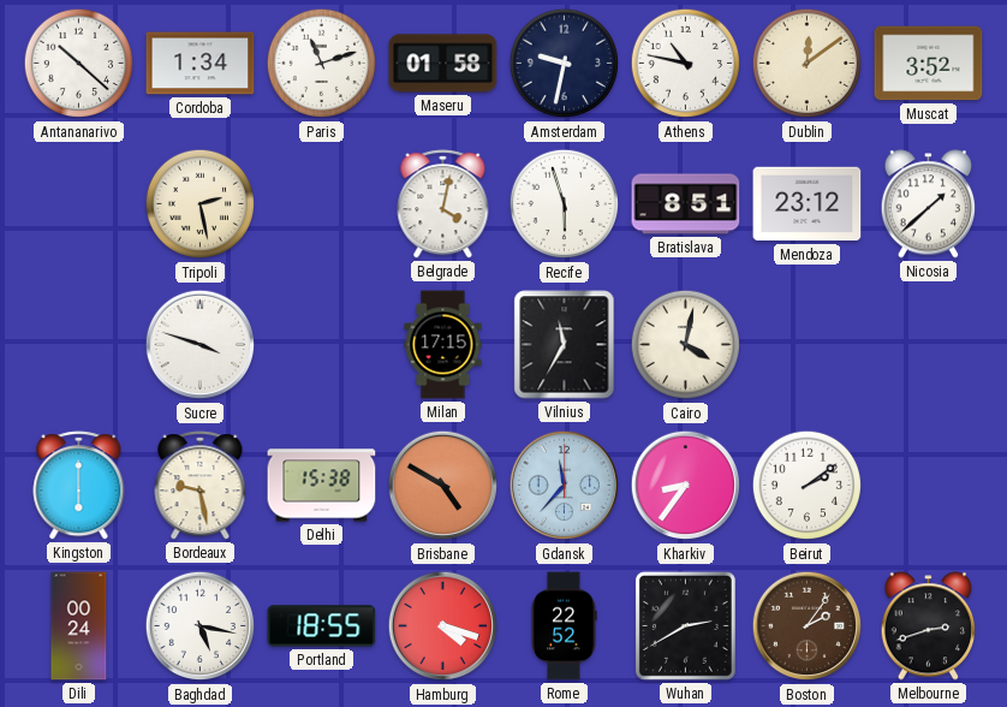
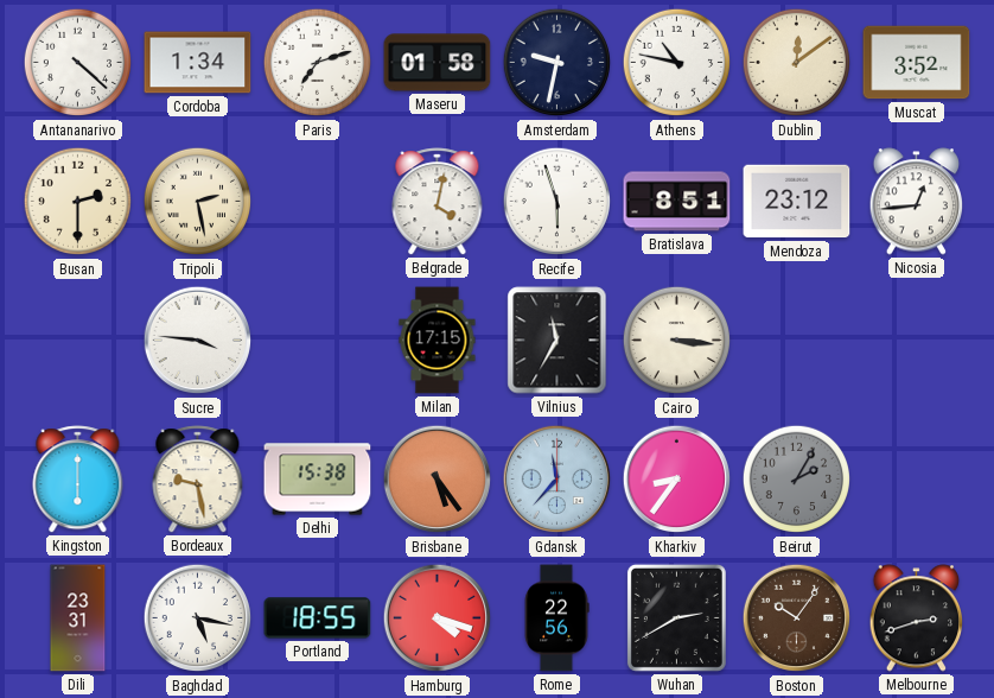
Antananarivo: 10:22 -> 4:22 (78, 63)
Paris: 11:12 -> 7:12 (318, 63)
Busan: none -> 2:30 (78, 202)
Nicosia: 1:38 -> 12:44 (917, 202)
Sucre: 3:48 -> 3:46 (198, 341)
Cairo: 4:02 -> 3:16 (677, 341)
Brisbane: 4:50 -> 5:24 (438, 480)
Beirut: 2:09 -> 2:05 (797, 480)
Beirut dial: white -> grey (797, 480)
Dili: 00:24 -> 23:31 (78, 618)
Rome: 22:52 -> 22:56 (556, 618)
Boston: 2:06 -> 10:06 (797, 618)
